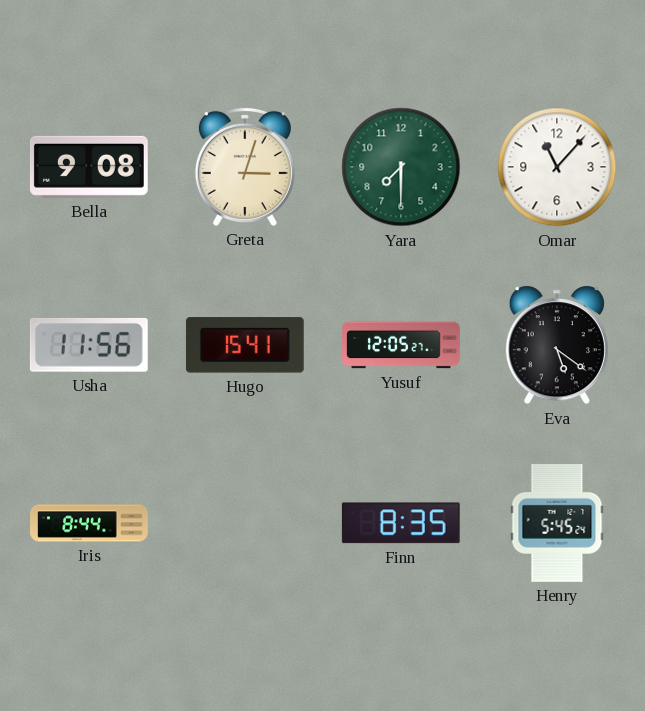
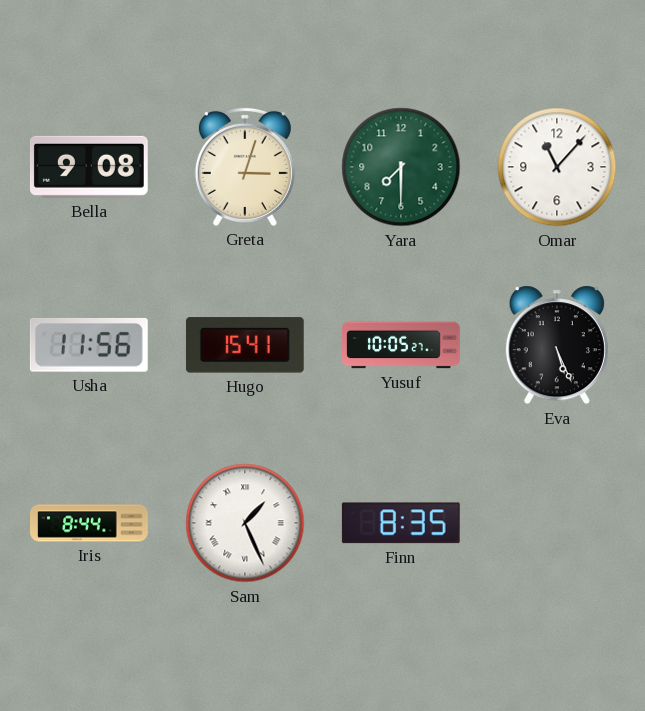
Yusuf: 12:05 -> 10:05 (401, 345)
Eva: 5:21 -> 5:26 (557, 345)
Sam: none -> 1:26 (245, 523)
Henry: 5:45 -> none (557, 524)
